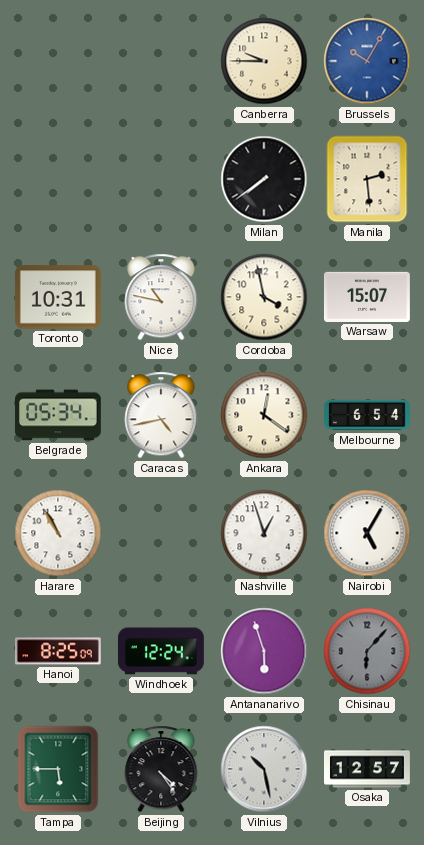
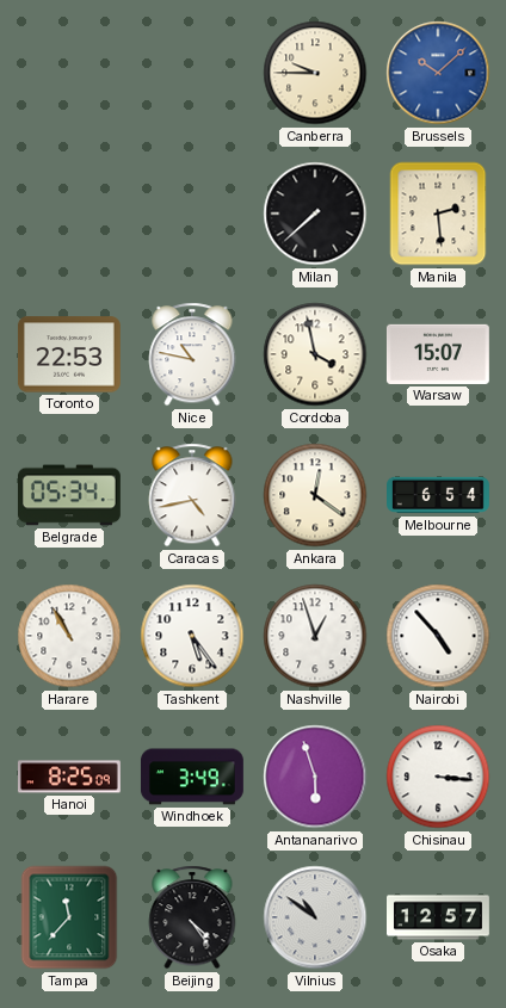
Brussels: 10:05 -> 10:08 (438, 73)
Milan: 7:39 -> 7:38 (315, 214)
Toronto: 10:31 -> 22:53 (69, 354)
Tashkent: none -> 5:24 (192, 636)
Nairobi: 5:05 -> 4:53 (438, 636)
Windhoek: 12:24 -> 3:49 (192, 777)
Chisinau: 6:07 -> 3:16 (438, 777)
Chisinau dial: grey -> white (438, 777)
Tampa: 5:45 -> 11:37 (69, 917)
Vilnius: 10:28 -> 10:51 (315, 917)
